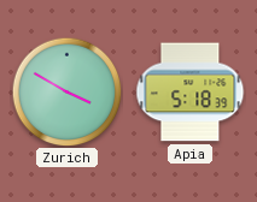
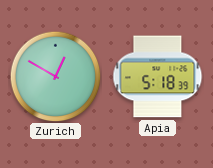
Zurich: 3:50 -> 12:50 (55, 76)
